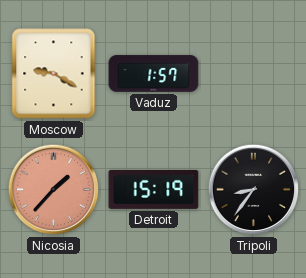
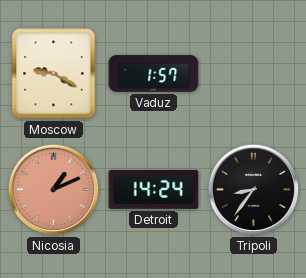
Nicosia: 1:37 -> 1:11 (54, 190)
Detroit: 15:19 -> 14:24 (154, 189)
